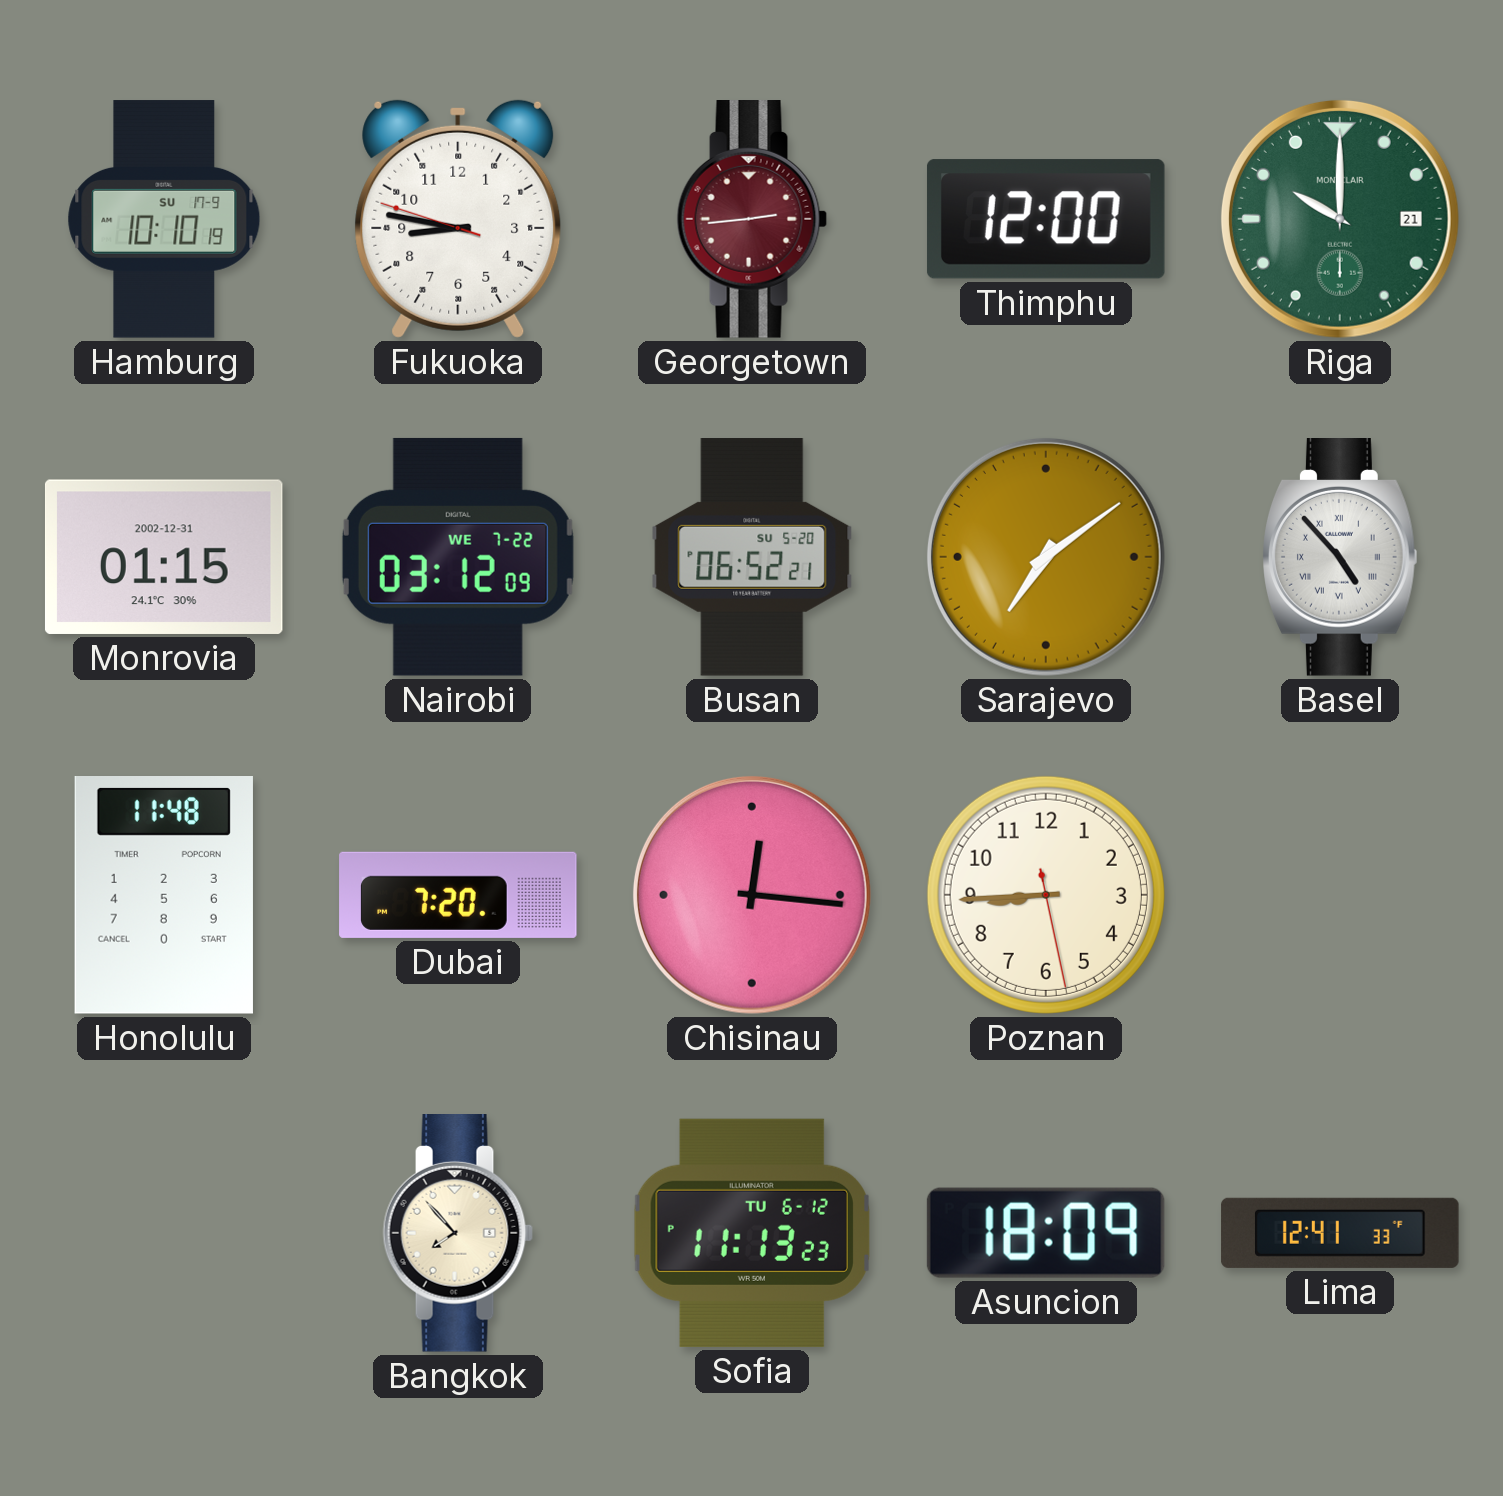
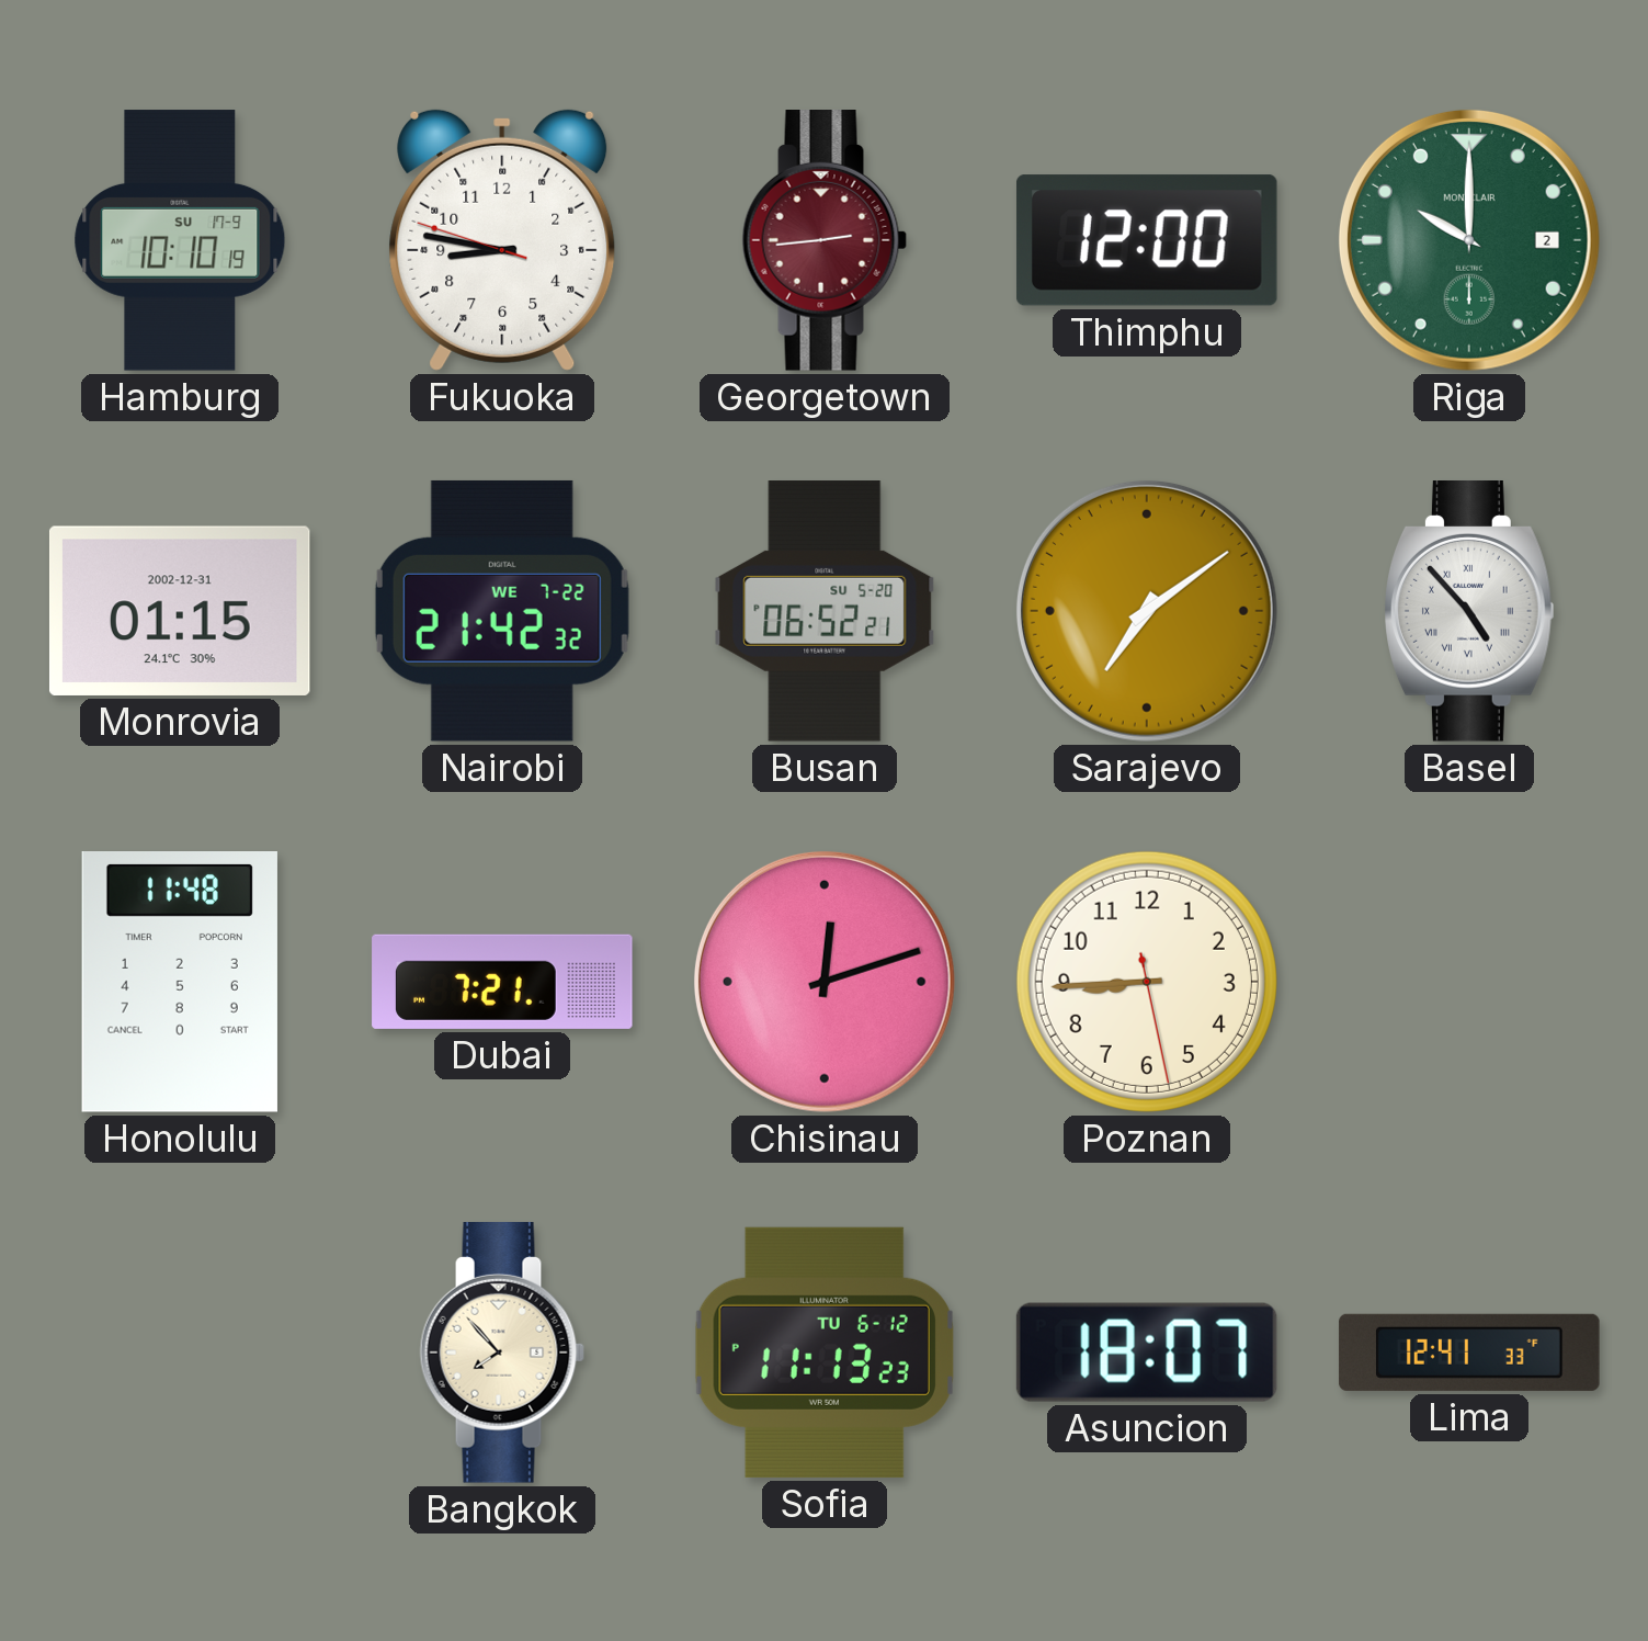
Riga date: 21 -> 2 (1469, 240)
Nairobi: 03:12 -> 21:42 (502, 611)
Dubai: 7:20 -> 7:21 (502, 982)
Chisinau: 12:16 -> 12:12 (825, 982)
Asuncion: 18:09 -> 18:07 (1147, 1353)
